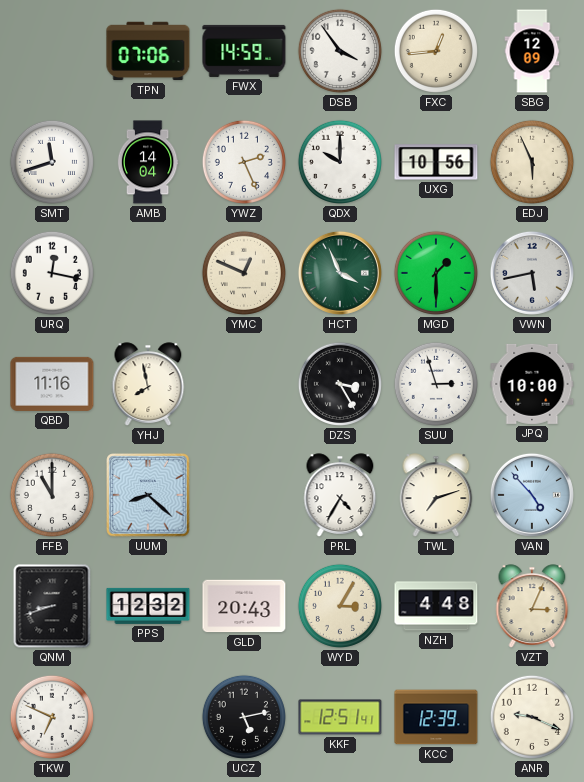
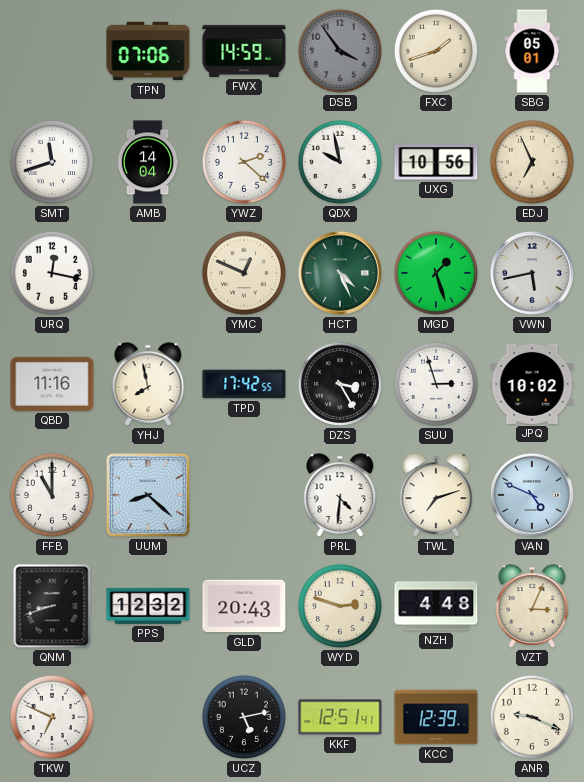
DSB dial: white -> grey (340, 51)
FXC: 12:44 -> 1:42 (436, 51)
SBG: 12:09 -> 05:01 (532, 51)
YWZ: 2:26 -> 2:22 (244, 162)
QDX: 10:00 -> 9:58 (340, 162)
EDJ: 5:56 -> 6:56 (532, 162)
HCT: 3:56 -> 4:26 (340, 273)
MGD: 1:30 -> 1:27 (436, 273)
TPD: none -> 17:42 (244, 384)
JPQ: 10:00 -> 10:02 (532, 384)
PRL: 4:35 -> 4:31 (340, 495)
VAN: 4:53 -> 4:49 (532, 495)
WYD: 3:05 -> 2:48 (340, 606)
